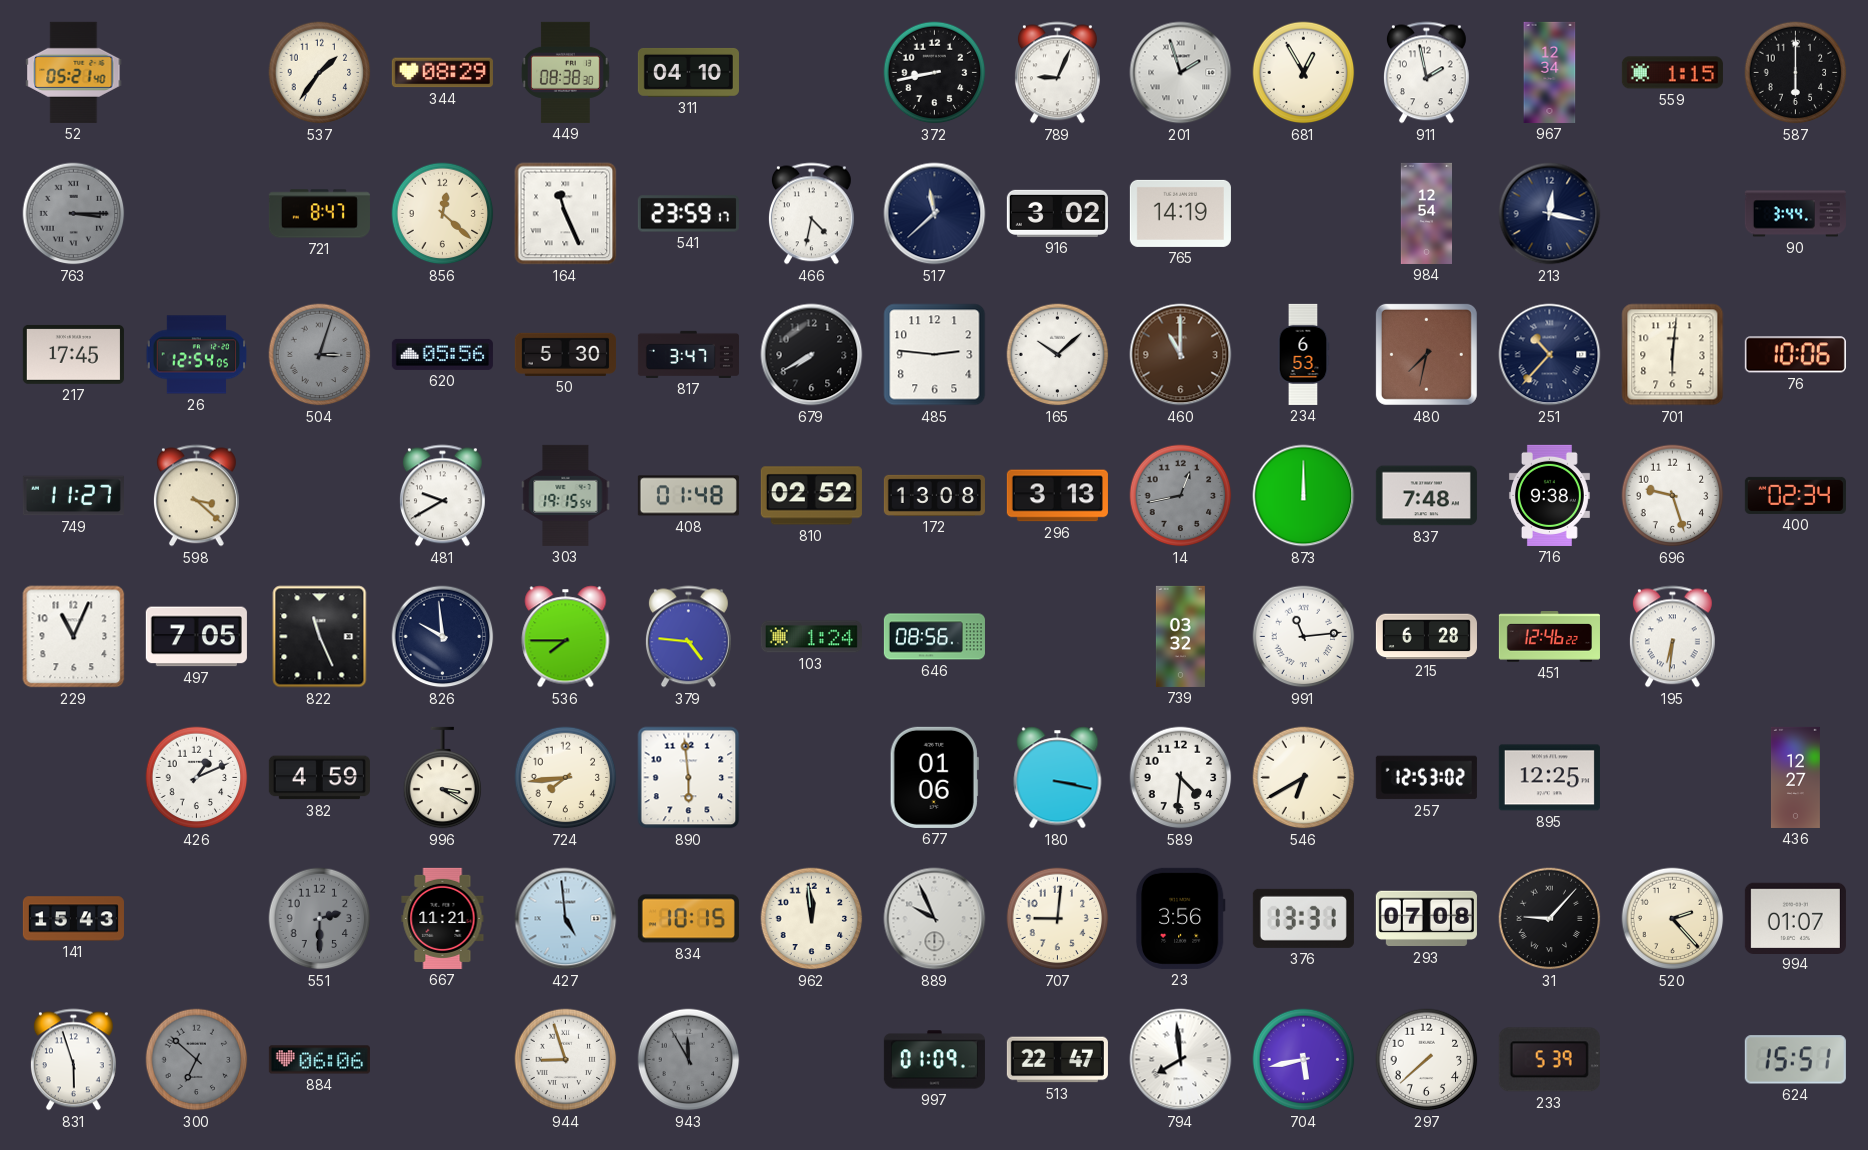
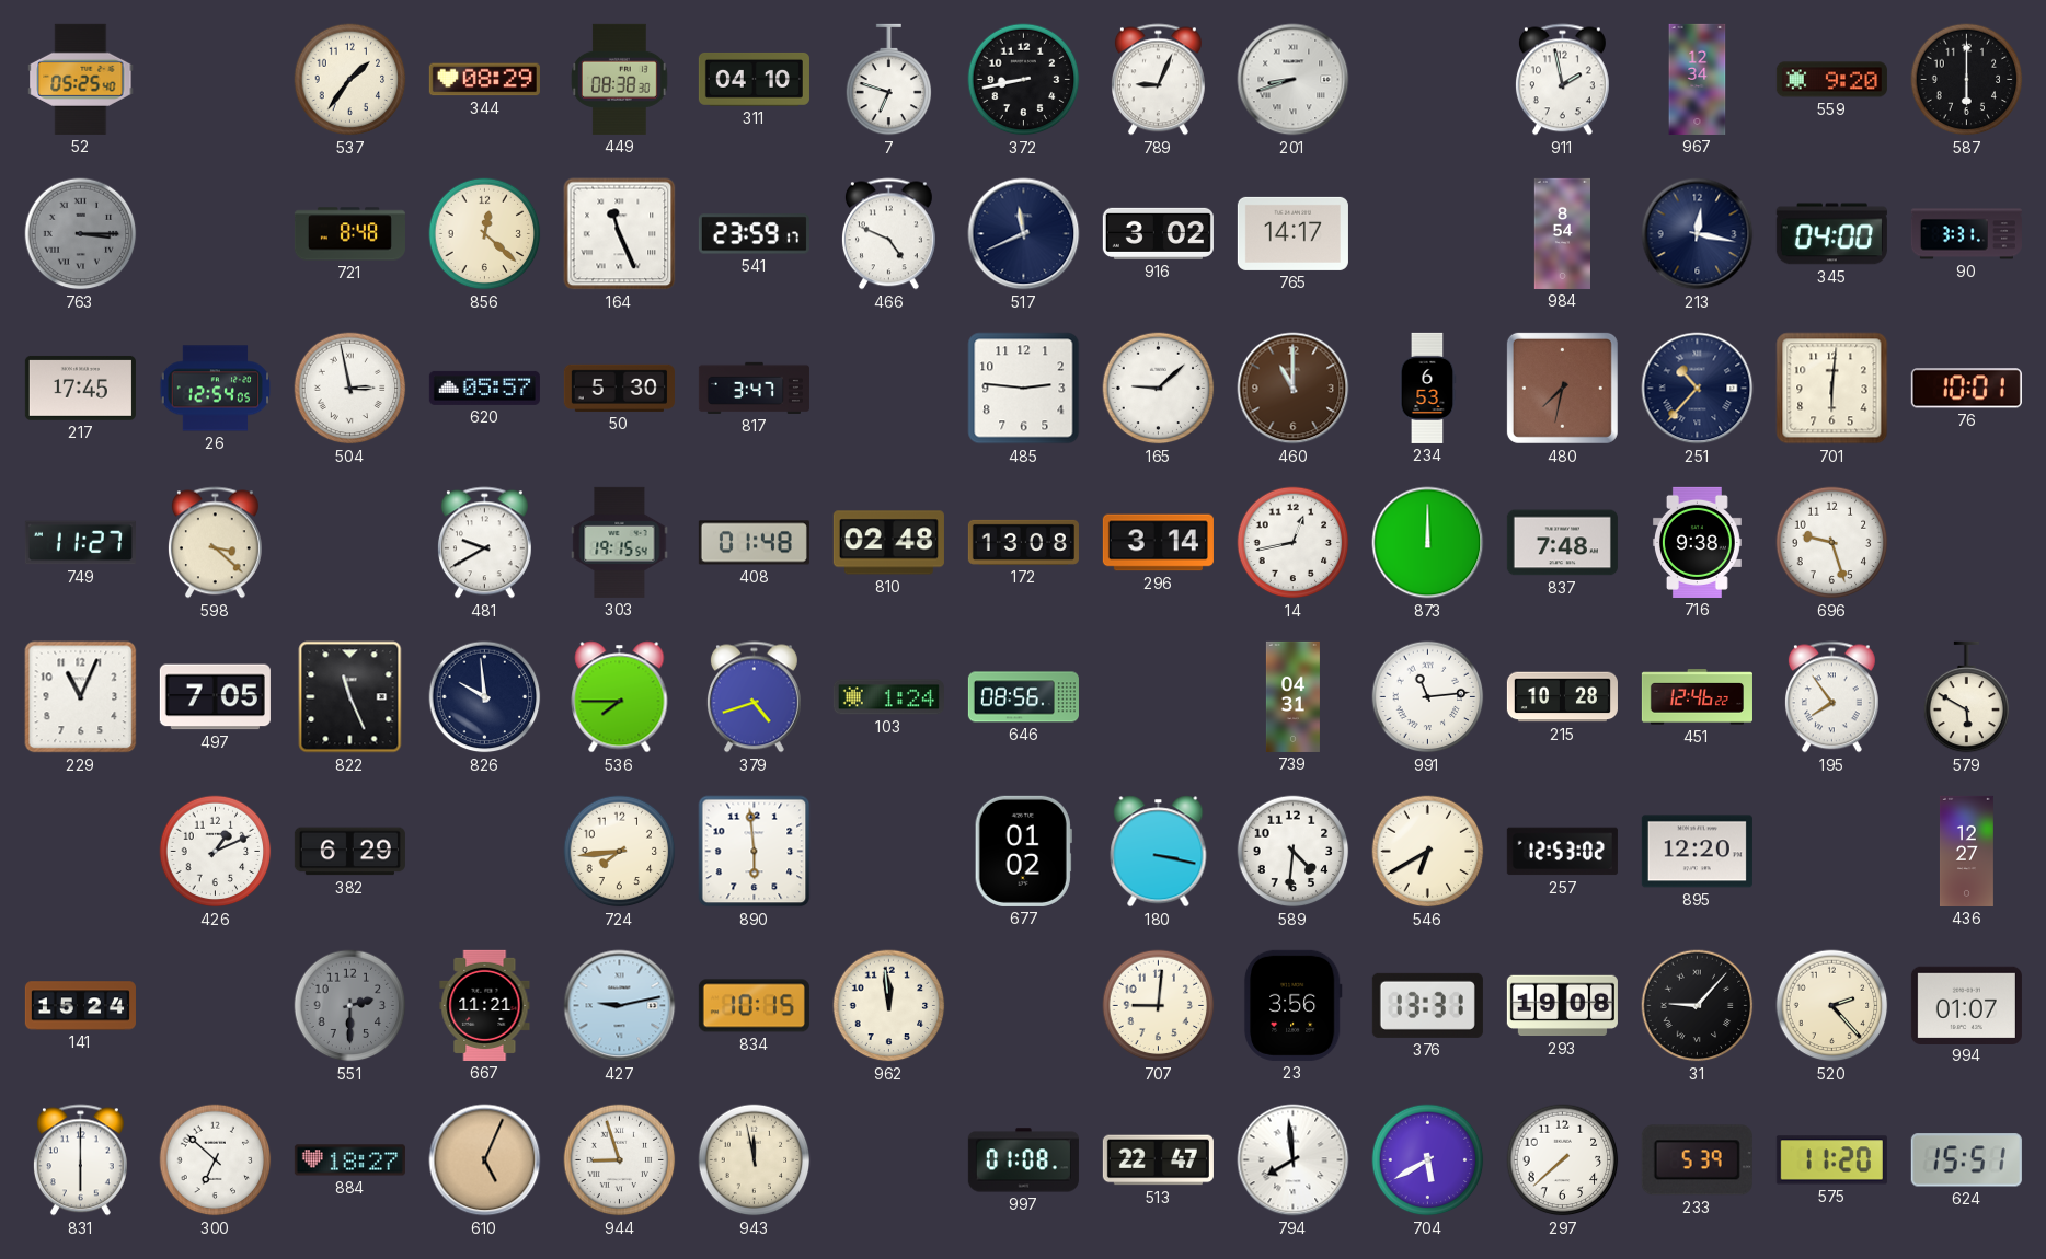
52: 05:21 -> 05:25 (81, 79)
7: none -> 6:48 (889, 80)
201: 1:57 -> 8:42 (1294, 80)
681: 12:55 -> none (1304, 73)
559: 1:15 -> 9:20 (1831, 80)
721: 8:47 -> 8:48 (349, 234)
466: 4:32 -> 4:49 (888, 234)
517: 11:38 -> 11:41 (1024, 234)
765: 14:19 -> 14:17 (1292, 233)
984: 12:54 -> 8:54 (1562, 233)
345: none -> 04:00 (1831, 234)
90: 3:44 -> 3:31 (1966, 234)
504: 3:03 -> 2:58 (350, 389)
504 dial: grey -> white (350, 389)
620: 05:56 -> 05:57 (484, 388)
679: 7:40 -> none (812, 355)
165: 10:08 -> 9:08 (1159, 389)
76: 10:06 -> 10:01 (1966, 389)
810: 02:52 -> 02:48 (888, 543)
296: 3:13 -> 3:14 (1158, 543)
14 dial: grey -> white (1294, 543)
400: 02:34 -> none (1795, 495)
379: 4:46 -> 4:42 (754, 697)
739: 03:32 -> 04:31 (1292, 696)
215: 6:28 -> 10:28 (1562, 697)
195: 6:31 -> 7:54 (1831, 697)
579: none -> 5:50 (1967, 697)
382: 4:59 -> 6:29 (349, 852)
996: 3:20 -> none (443, 778)
677: 01:06 -> 01:02 (1023, 851)
895: 12:25 -> 12:20 (1697, 852)
141: 15:43 -> 15:24 (80, 1006)
427: 4:59 -> 9:13 (620, 1006)
889: 9:56 -> none (935, 919)
293: 07:08 -> 19:08 (1562, 1006)
831: 5:57 -> 6:00 (80, 1160)
300 dial: grey -> white (216, 1160)
884: 06:06 -> 18:27 (349, 1160)
610: none -> 5:04 (485, 1160)
943: 11:55 -> 11:58 (755, 1160)
943 dial: grey -> cream (755, 1160)
997: 01:09 -> 01:08 (1023, 1160)
704: 5:43 -> 5:40 (1428, 1160)
575: none -> 11:20 (1831, 1160)
